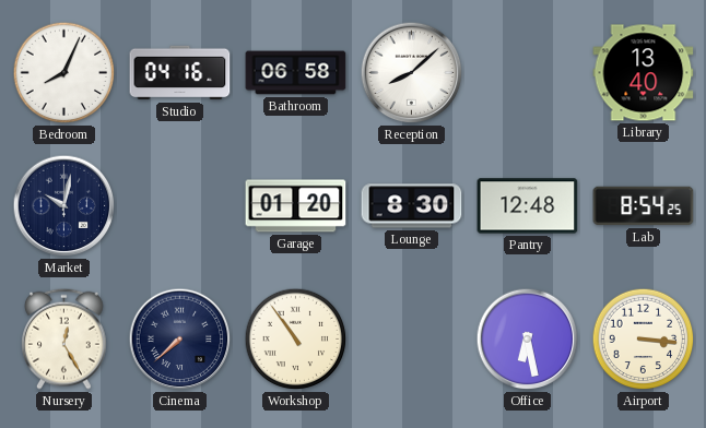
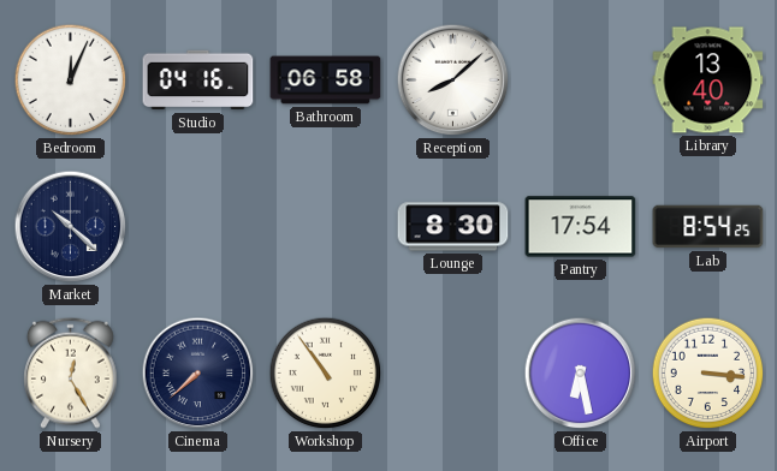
Bedroom: 8:04 -> 12:04 (71, 81)
Market: 10:02 -> 10:22 (71, 227)
Garage: 01:20 -> none (296, 206)
Pantry: 12:48 -> 17:54 (581, 227)
